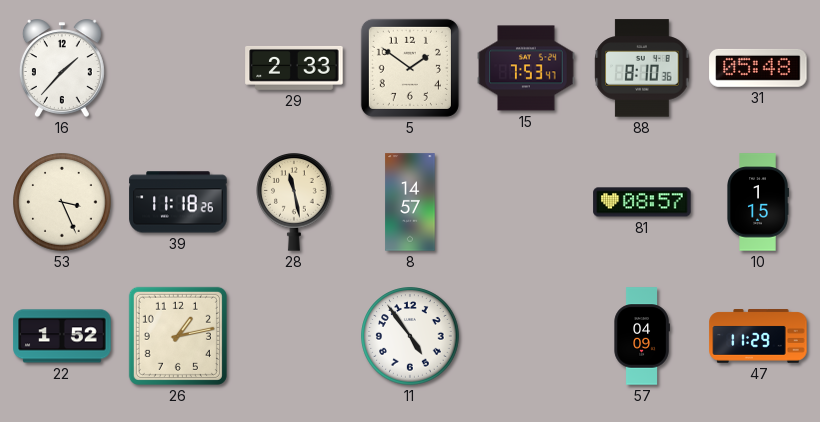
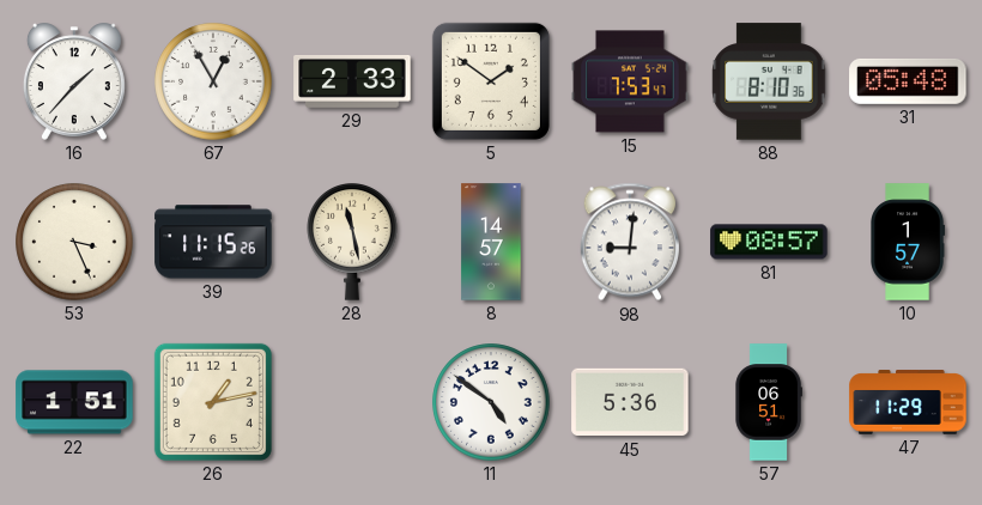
67: none -> 12:55 (213, 81)
39: 11:18 -> 11:15 (213, 242)
98: none -> 9:01 (630, 242)
10: 1:15 -> 1:57 (908, 242)
22: 1:52 -> 1:51 (74, 402)
11: 4:54 -> 4:51 (491, 402)
45: none -> 5:36 (630, 402)
57: 04:09 -> 06:51 (769, 402)
